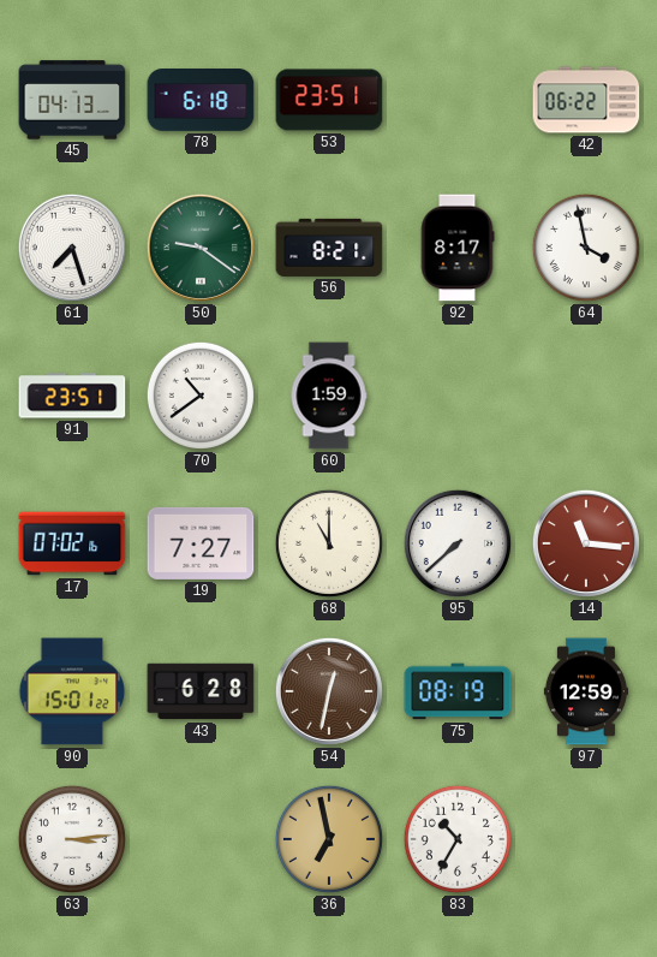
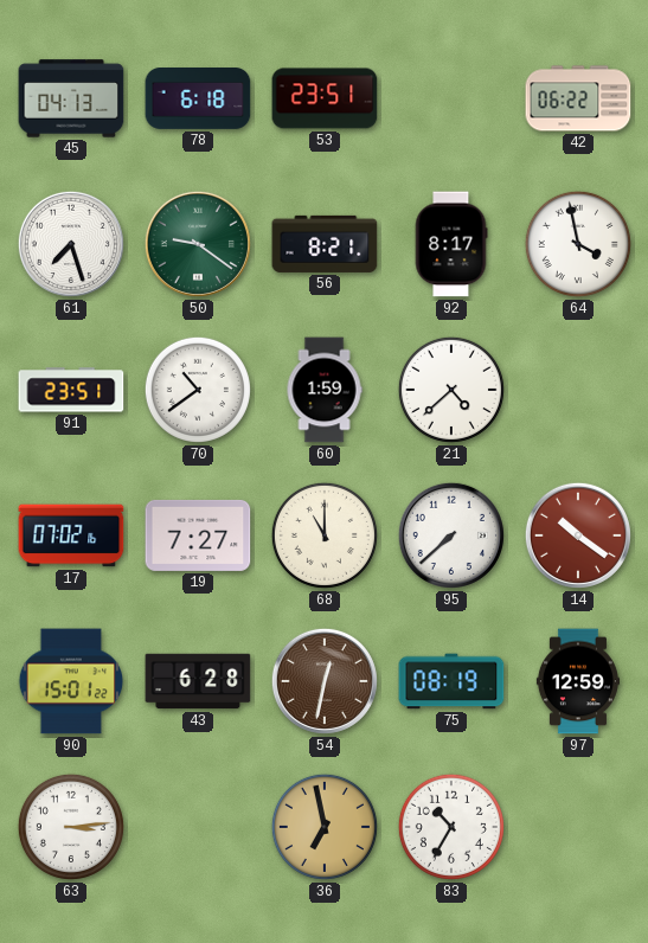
21: none -> 4:38 (451, 390)
14: 11:16 -> 10:21 (578, 535)
